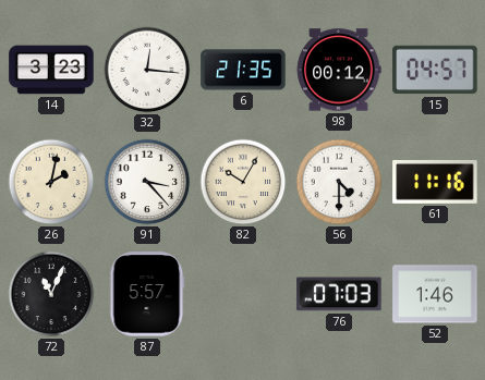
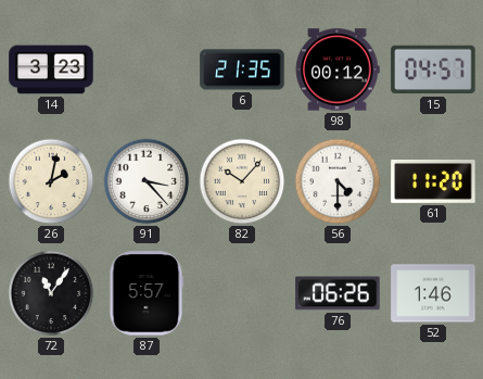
32: 12:16 -> none (147, 70)
82: 10:05 -> 10:07 (242, 181)
61: 11:16 -> 11:20 (433, 181)
72: 11:04 -> 11:06 (51, 293)
76: 07:03 -> 06:26 (338, 293)
